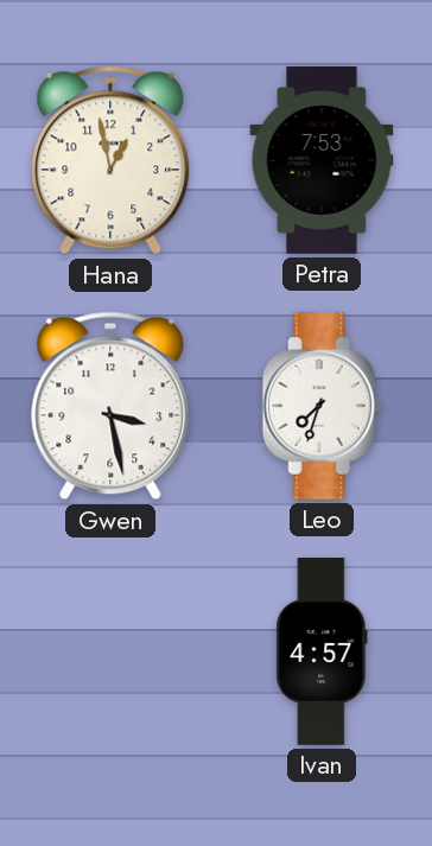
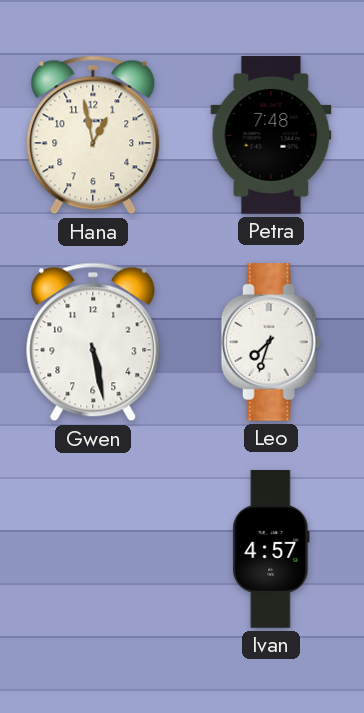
Petra: 7:53 -> 7:48 (271, 135)
Gwen: 3:28 -> 5:28 (93, 342)
